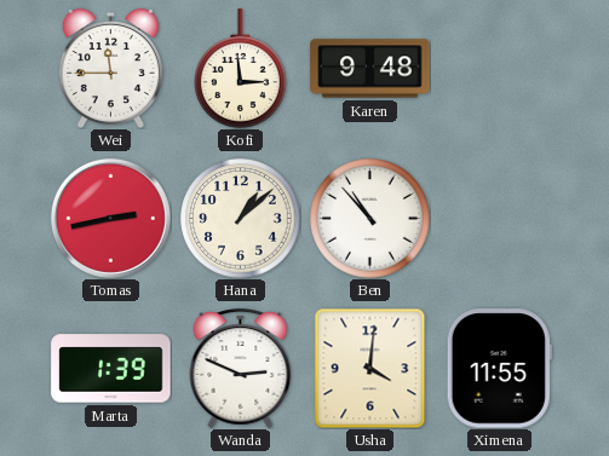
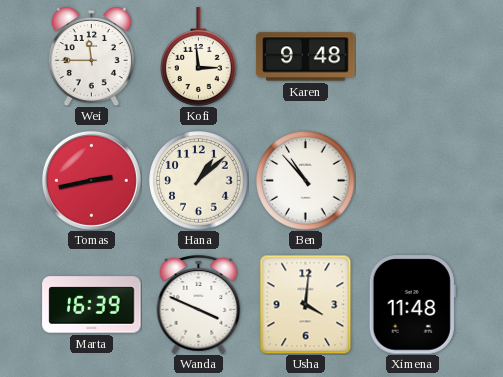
Marta: 1:39 -> 16:39 (92, 305)
Wanda: 2:49 -> 3:49 (199, 304)
Ximena: 11:55 -> 11:48 (412, 305)
